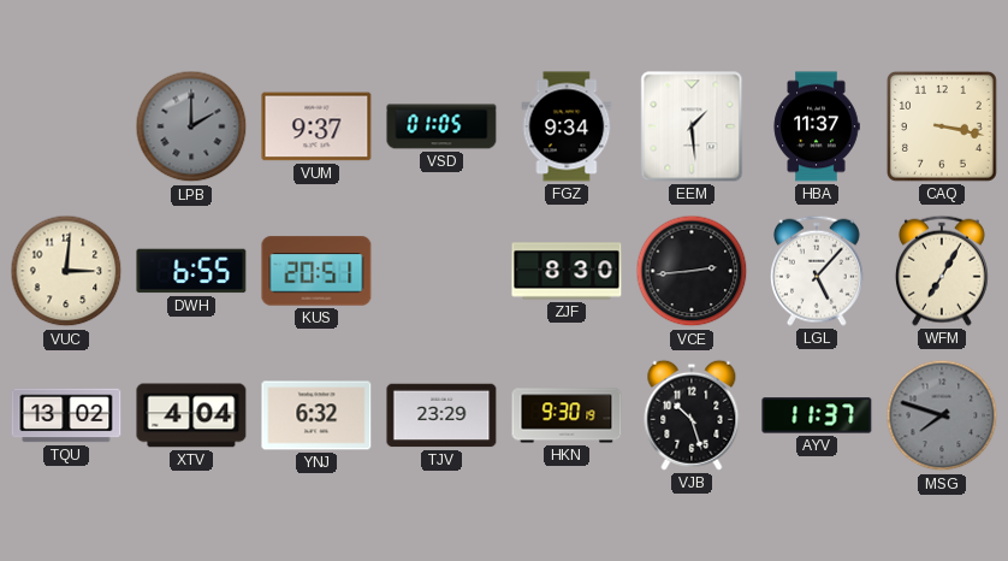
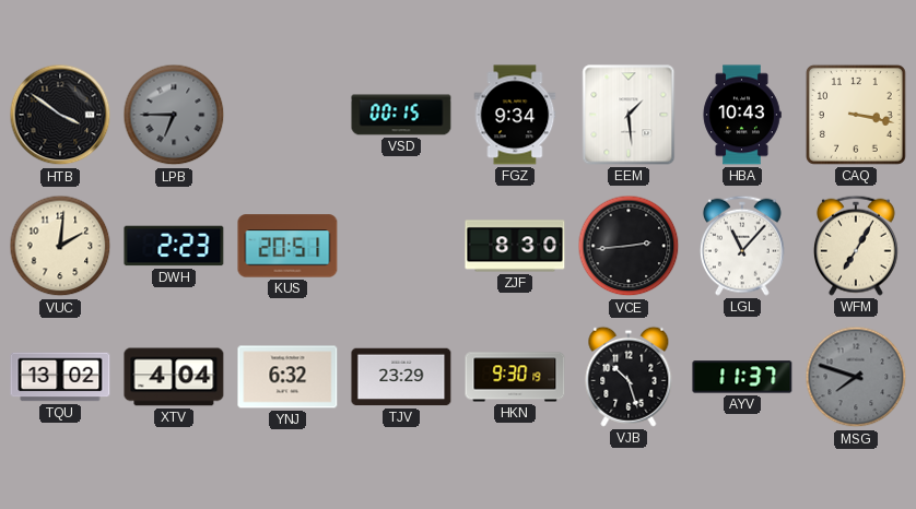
HTB: none -> 3:51 (60, 115)
LPB: 2:00 -> 6:45 (174, 115)
VUM: 9:37 -> none (316, 126)
VSD: 01:05 -> 00:15 (401, 115)
HBA: 11:37 -> 10:43 (742, 115)
VUC: 3:01 -> 2:01 (60, 246)
DWH: 6:55 -> 2:23 (174, 246)
LGL: 5:07 -> 11:07 (742, 246)
